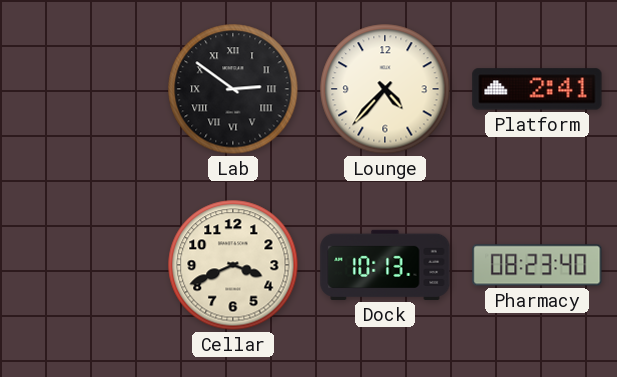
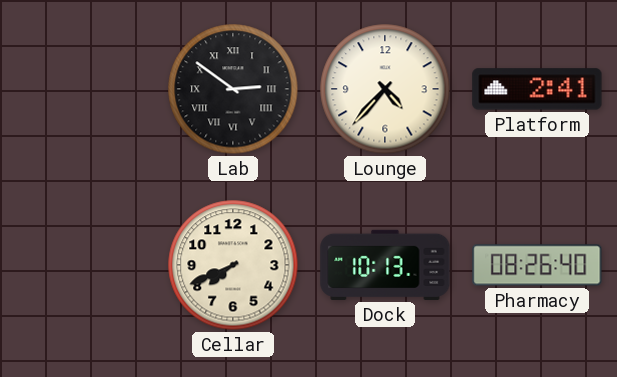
Cellar: 3:41 -> 7:41 (233, 265)
Pharmacy: 08:23 -> 08:26 (537, 265)
